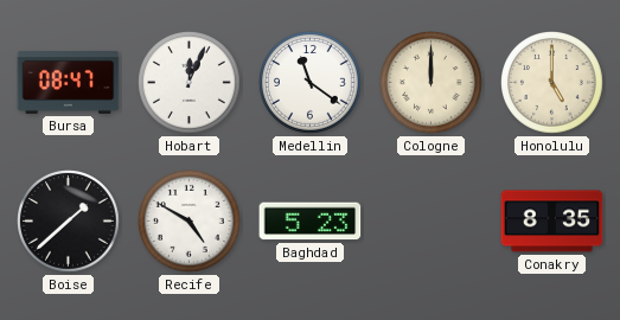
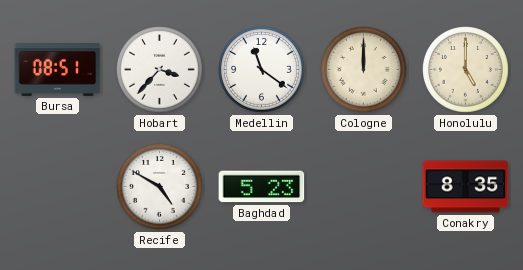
Bursa: 08:47 -> 08:51 (58, 69)
Hobart: 12:04 -> 3:37 (160, 70)
Boise: 1:38 -> none (69, 222)
